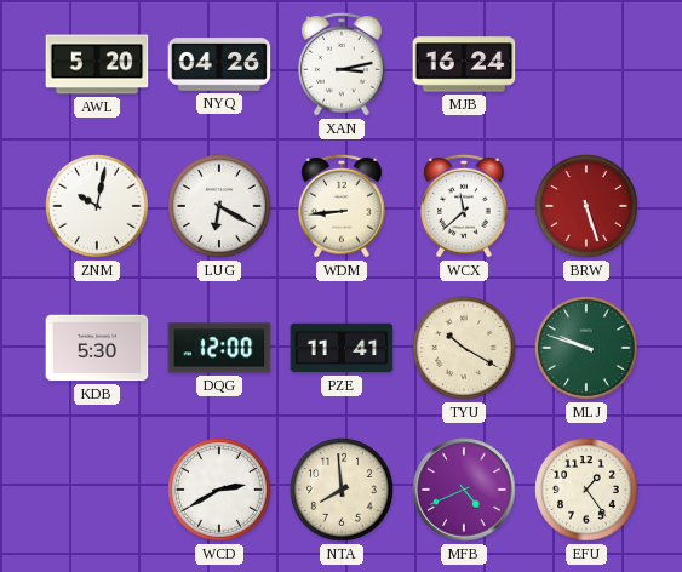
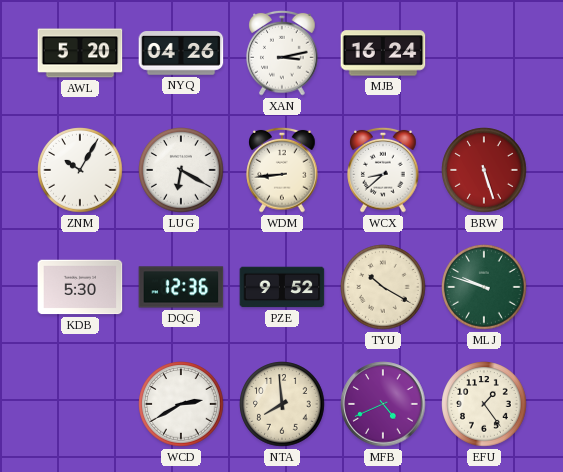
ZNM: 10:02 -> 10:05 (80, 170)
WCX: 11:38 -> 8:38 (383, 170)
DQG: 12:00 -> 12:36 (181, 287)
PZE: 11:41 -> 9:52 (282, 287)
